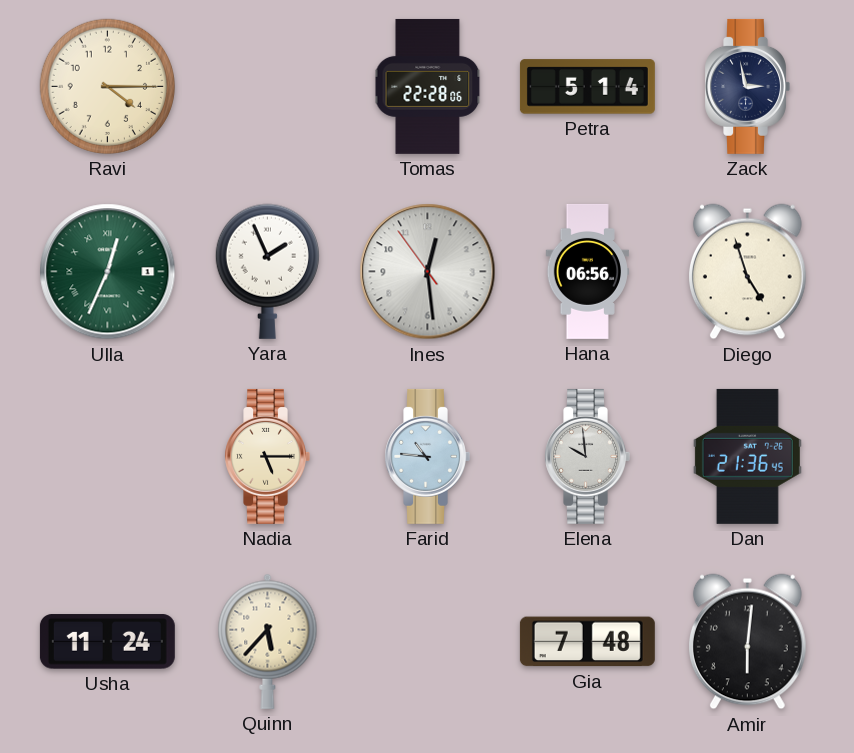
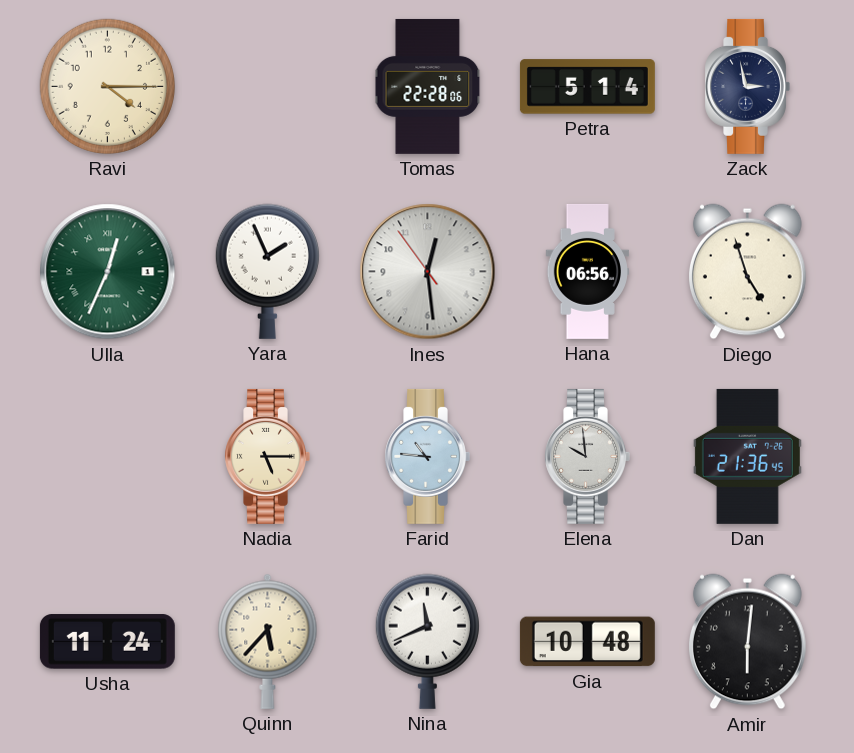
Nina: none -> 11:41 (427, 641)
Gia: 7:48 -> 10:48 (587, 642)
